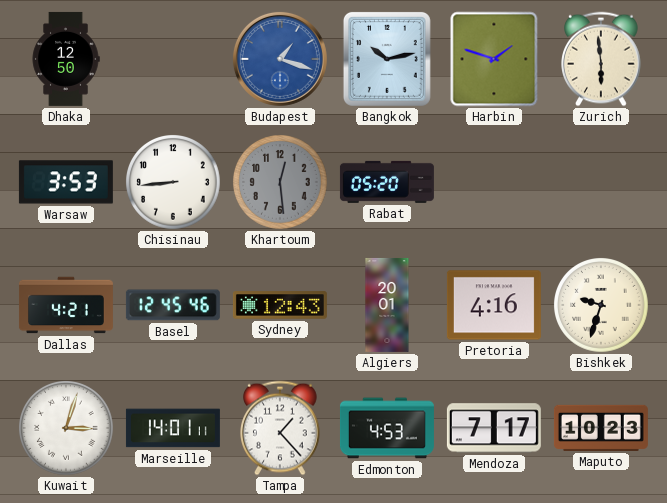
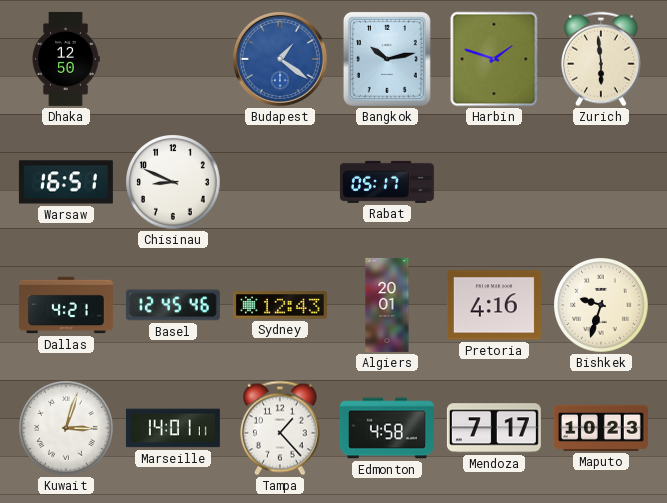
Budapest: 1:18 -> 1:21 (280, 59)
Warsaw: 3:53 -> 16:51 (66, 182)
Chisinau: 8:44 -> 8:49 (174, 183)
Khartoum: 12:29 -> none (281, 183)
Rabat: 05:20 -> 05:17 (387, 182)
Edmonton: 4:53 -> 4:58 (387, 428)
